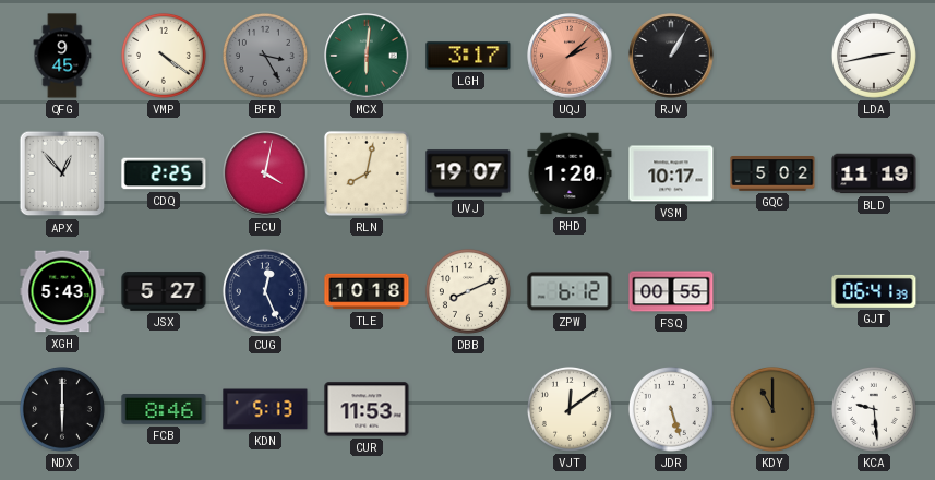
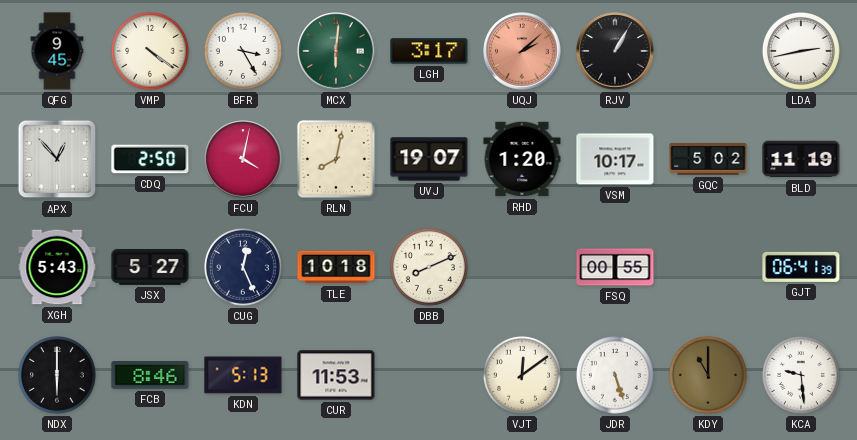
BFR dial: grey -> white (243, 51)
CDQ: 2:25 -> 2:50 (150, 159)
ZPW: 6:12 -> none (570, 291)
